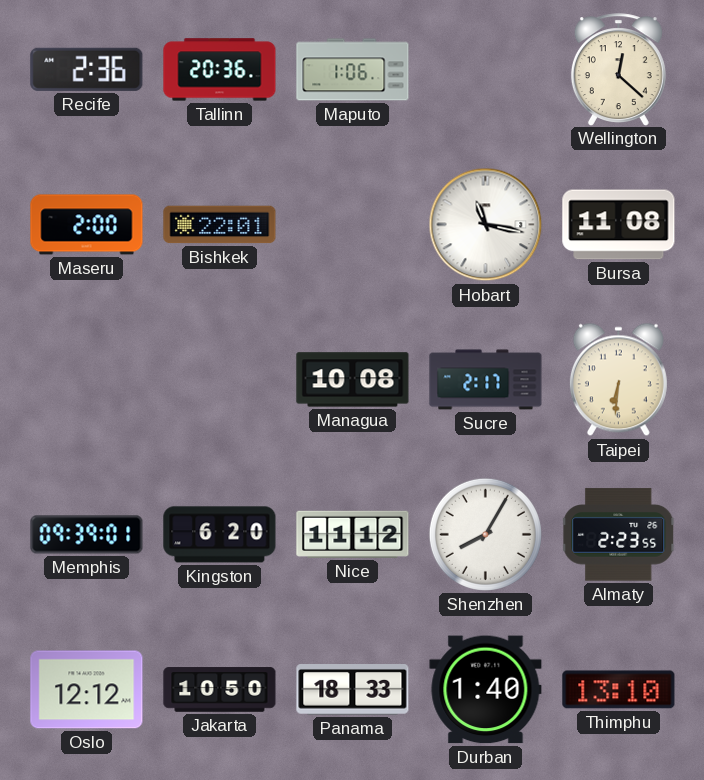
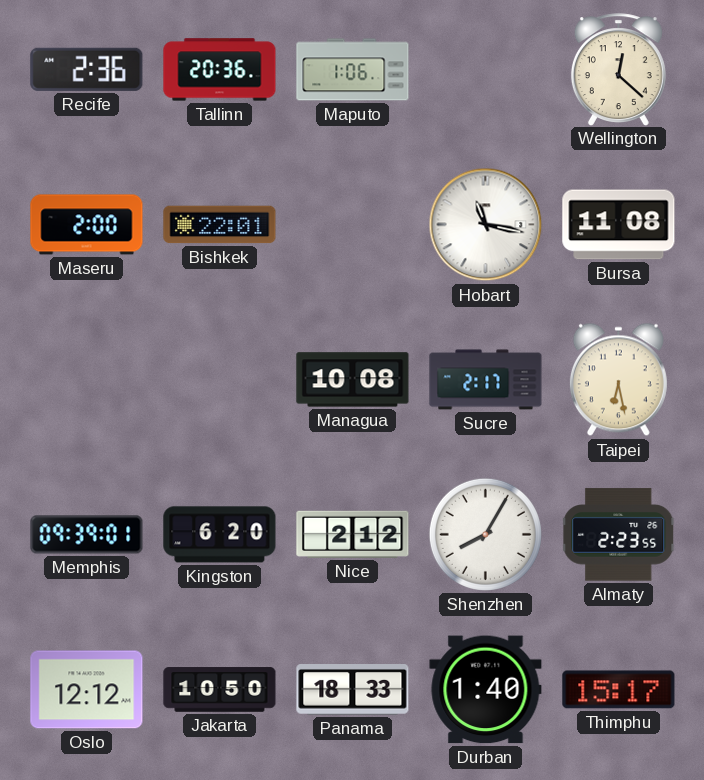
Taipei: 6:31 -> 6:28 (618, 380)
Nice: 11:12 -> 2:12 (353, 534)
Thimphu: 13:10 -> 15:17 (619, 690)
